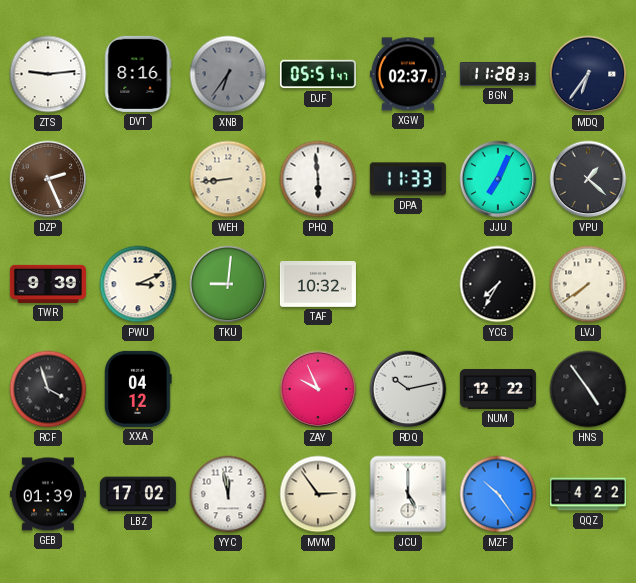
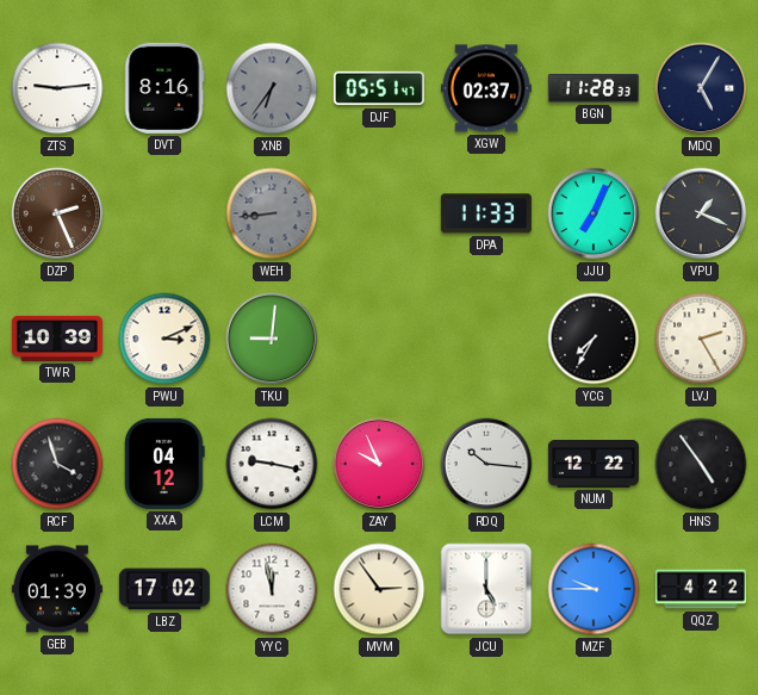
MDQ: 6:36 -> 5:05 (701, 88)
WEH dial: cream -> grey (272, 213)
PHQ: 5:59 -> none (318, 179)
VPU: 1:22 -> 1:19 (701, 213)
TWR: 9:39 -> 10:39 (57, 339)
TAF: 10:32 -> none (318, 285)
LVJ: 7:39 -> 2:25 (701, 339)
LCM: none -> 9:17 (272, 464)
RDQ: 10:13 -> 10:16 (486, 464)
MZF: 10:24 -> 9:45 (594, 589)
